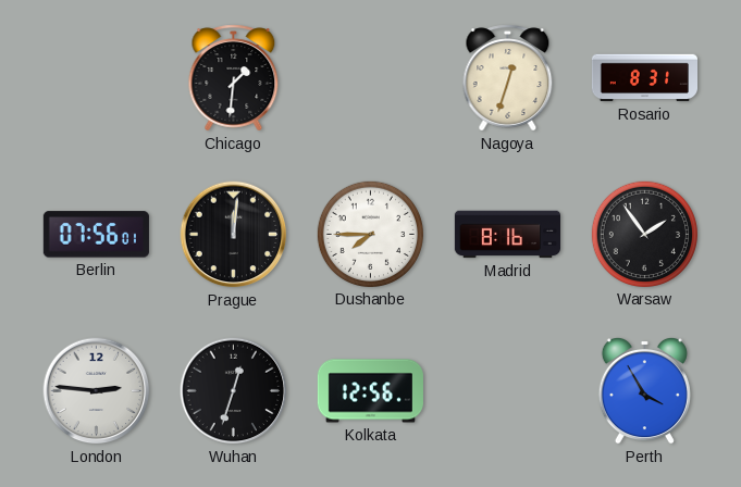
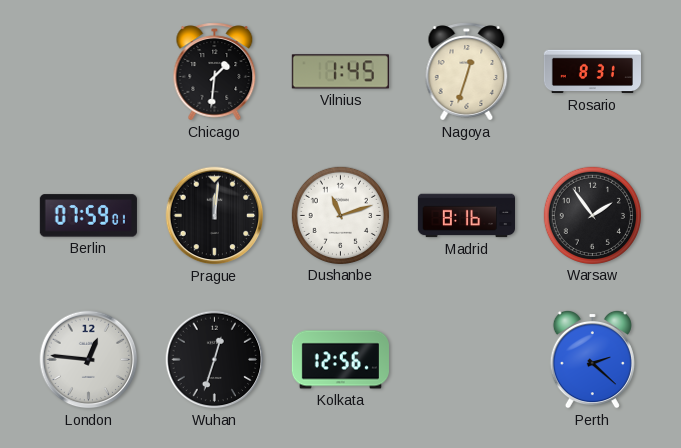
Vilnius: none -> 1:45 (340, 72)
Berlin: 07:56 -> 07:59 (88, 216)
Dushanbe: 7:45 -> 11:12 (340, 215)
London: 2:46 -> 12:46 (89, 360)
Perth: 3:55 -> 2:22 (592, 359)
